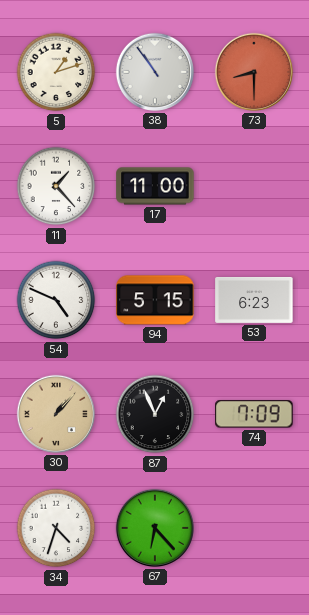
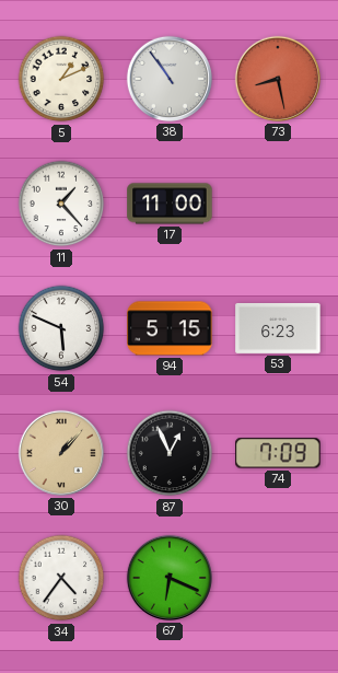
5: 1:12 -> 1:11 (61, 79)
73: 8:30 -> 8:28 (278, 79)
54: 4:49 -> 5:49 (61, 328)
34: 4:33 -> 4:36 (61, 578)
67: 6:23 -> 6:19 (170, 578)
